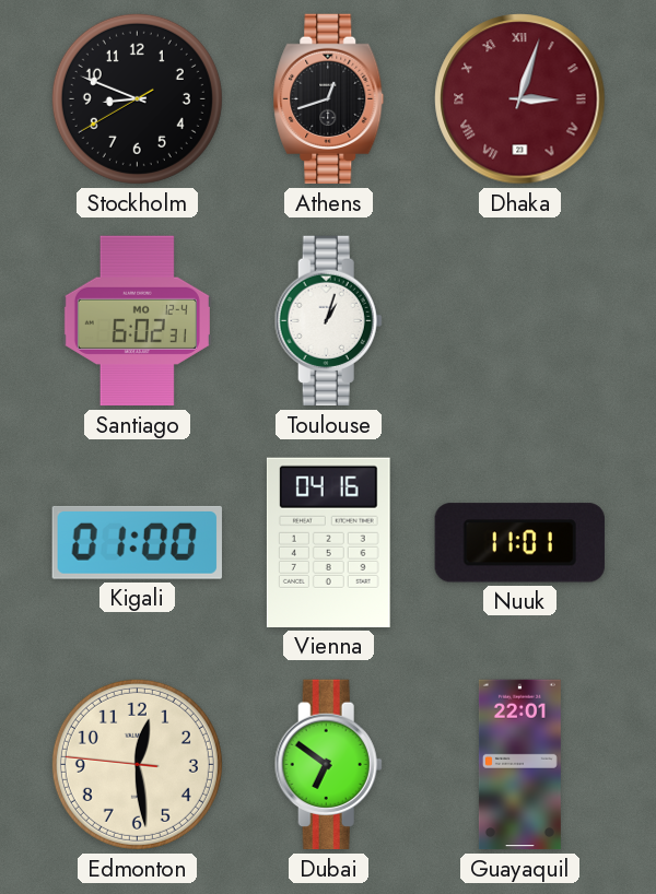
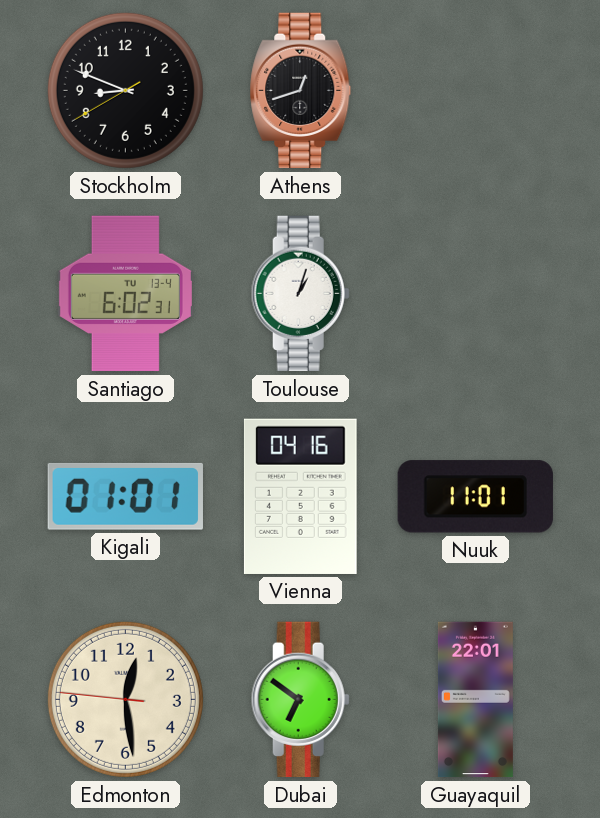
Dhaka: 3:03 -> none (520, 99)
Santiago date: MO 12-4 -> TU 13-4 (125, 294)
Kigali: 01:00 -> 01:01 (125, 496)
